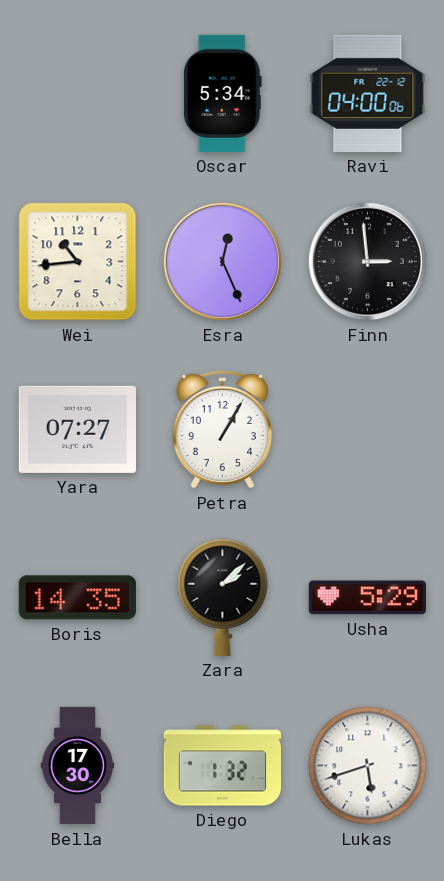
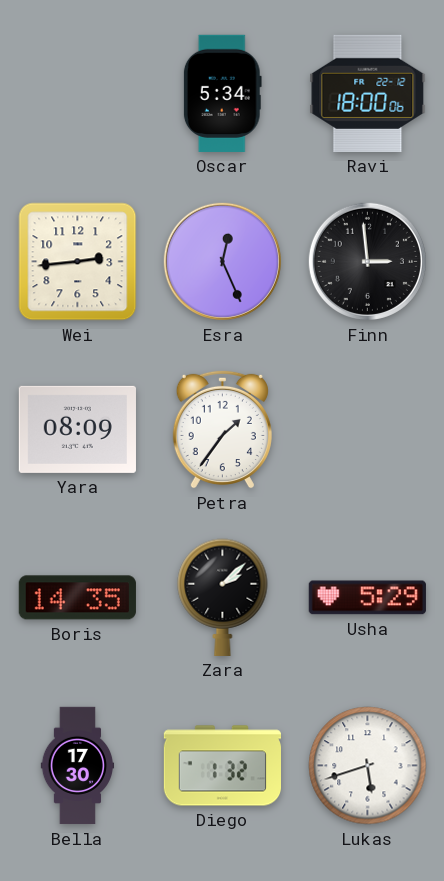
Ravi: 04:00 -> 18:00 (368, 93)
Wei: 10:44 -> 2:44 (78, 262)
Yara: 07:27 -> 08:09 (77, 429)
Petra: 1:05 -> 1:36 (222, 429)
